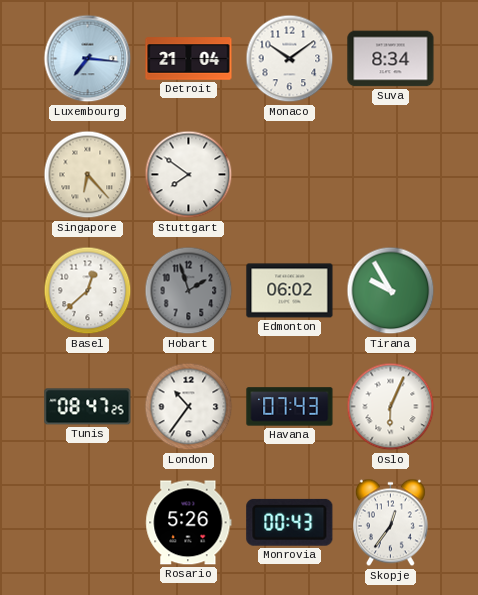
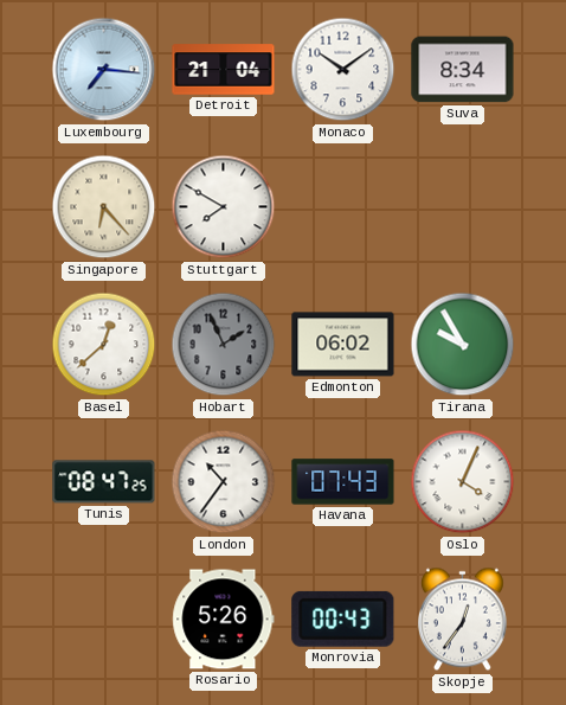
Stuttgart: 7:51 -> 7:50 (224, 207)
Hobart: 1:57 -> 1:56 (224, 345)
Oslo: 6:04 -> 4:04 (463, 482)
